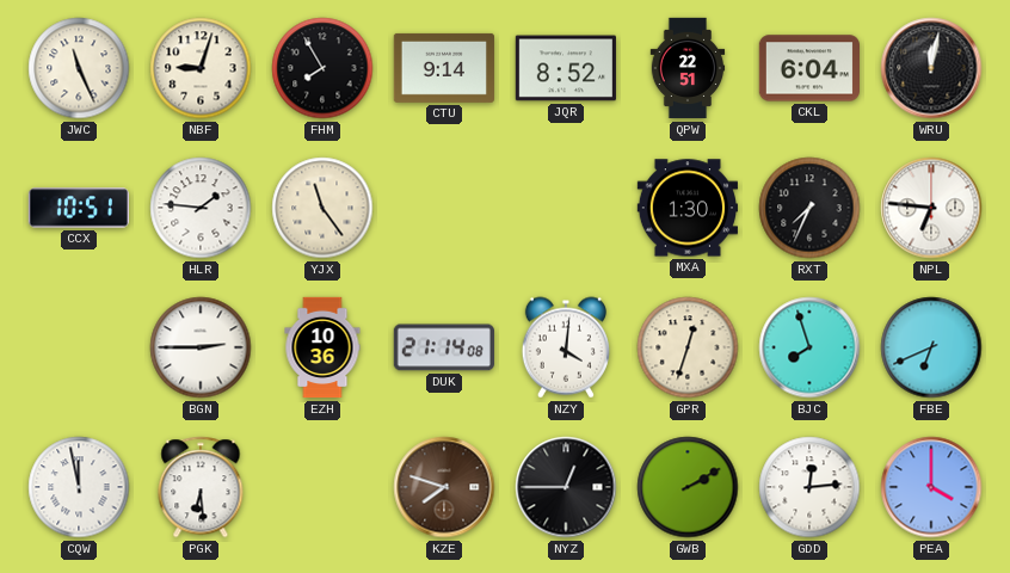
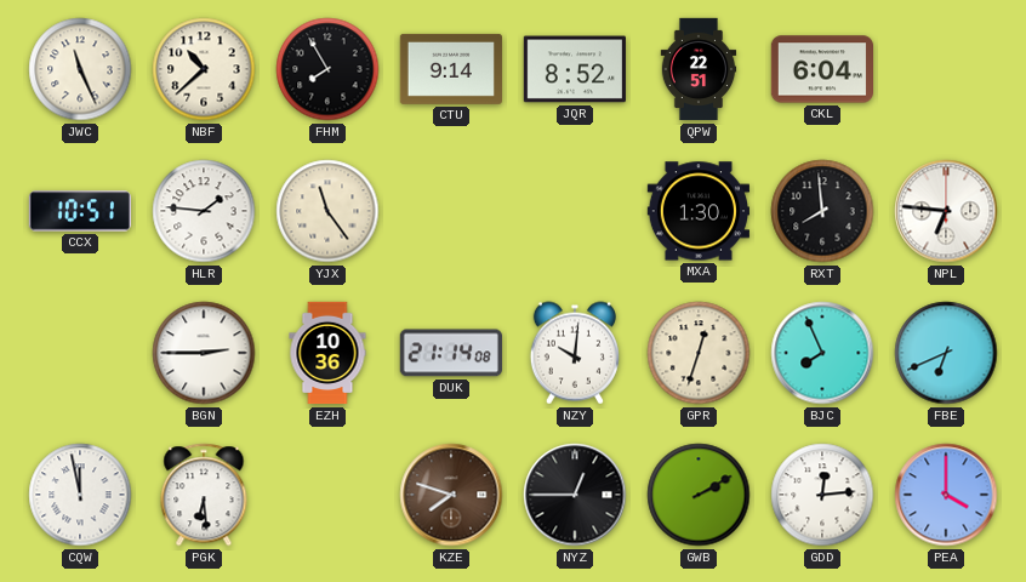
NBF: 9:03 -> 10:38 (204, 69)
WRU: 12:02 -> none (931, 68)
RXT: 7:34 -> 7:59 (822, 211)
NZY: 4:01 -> 10:01 (575, 353)
BJC: 7:57 -> 7:56 (822, 353)
